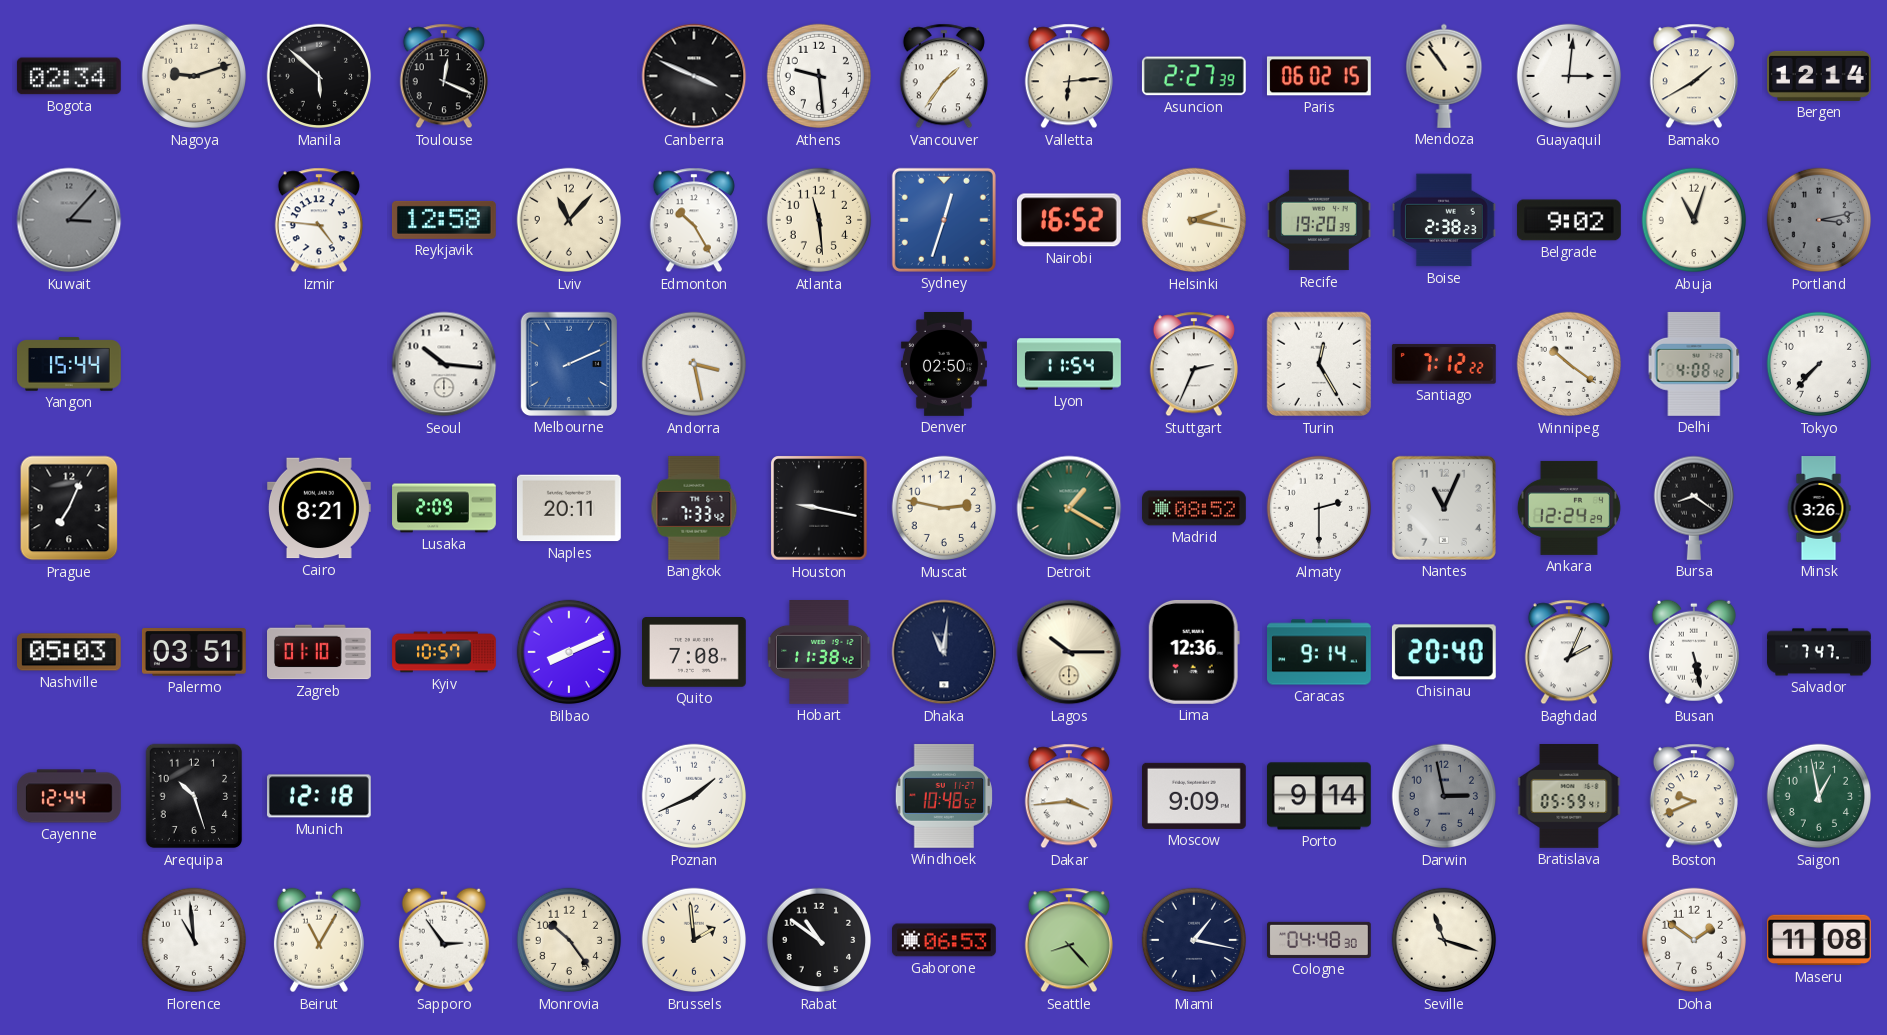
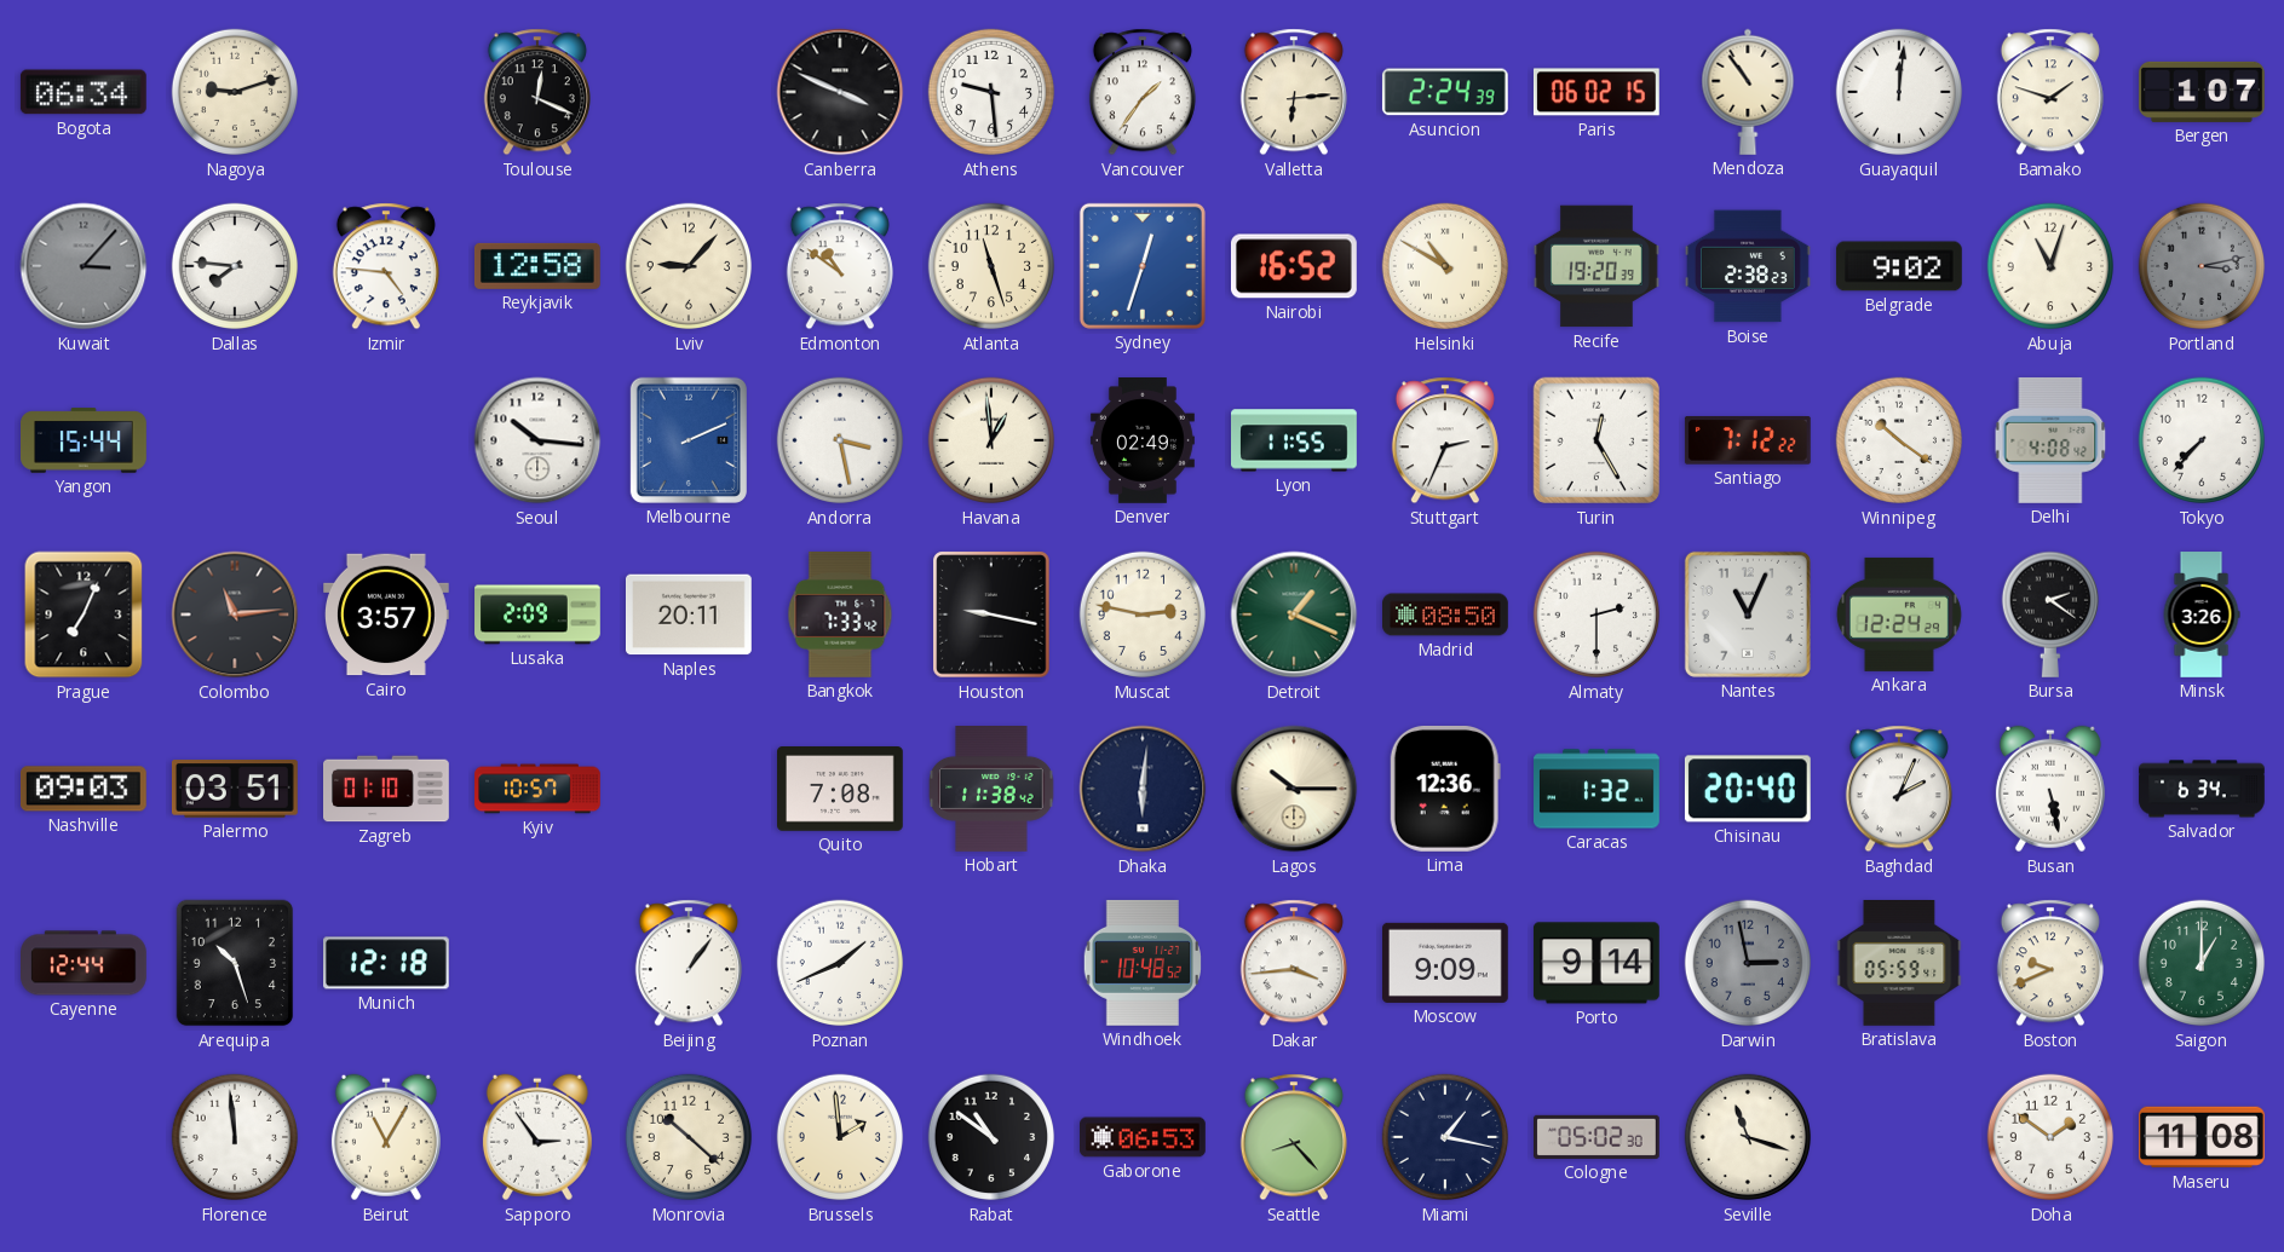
Bogota: 02:34 -> 06:34 (84, 92)
Manila: 5:52 -> none (319, 76)
Asuncion: 2:27 -> 2:24 (1445, 92)
Guayaquil: 3:01 -> 12:01 (1899, 92)
Bamako: 1:40 -> 1:48 (2050, 92)
Bergen: 12:14 -> 1:07 (2203, 92)
Dallas: none -> 7:46 (235, 266)
Lviv: 11:07 -> 9:07 (689, 266)
Edmonton: 10:25 -> 10:51 (840, 266)
Atlanta: 11:29 -> 11:27 (991, 266)
Helsinki: 2:17 -> 10:50 (1445, 266)
Havana: none -> 12:59 (991, 440)
Denver: 02:50 -> 02:49 (1143, 442)
Lyon: 11:54 -> 11:55 (1295, 440)
Colombo: none -> 11:14 (235, 615)
Cairo: 8:21 -> 3:57 (387, 615)
Detroit: 1:20 -> 1:19 (1294, 615)
Madrid: 08:52 -> 08:50 (1446, 615)
Bursa: 8:21 -> 2:21 (2049, 615)
Nashville: 05:03 -> 09:03 (84, 789)
Bilbao: 8:11 -> none (569, 652)
Dhaka: 11:01 -> 6:01 (1143, 789)
Caracas: 9:14 -> 1:32 (1598, 789)
Salvador: 7:47 -> 6:34 (2202, 789)
Beijing: none -> 1:06 (689, 963)
Saigon: 12:58 -> 1:00 (2202, 963)
Florence: 10:59 -> 11:59 (235, 1137)
Monrovia: 10:24 -> 10:22 (689, 1137)
Cologne: 04:48 -> 05:02 (1598, 1137)
